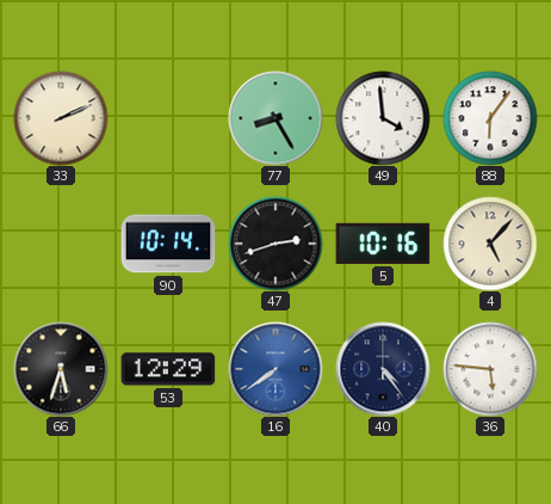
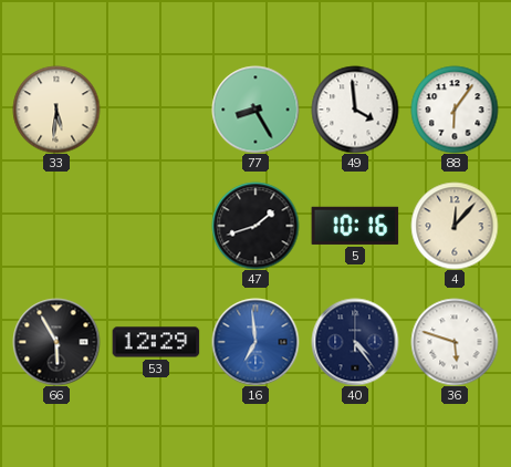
33: 2:11 -> 5:31 (56, 110)
90: 10:14 -> none (168, 244)
47: 2:42 -> 1:42 (255, 226)
4: 5:07 -> 12:07 (455, 226)
66: 5:33 -> 5:55 (56, 342)
16: 7:39 -> 6:59 (255, 342)
36: 5:46 -> 5:48 (455, 342)
